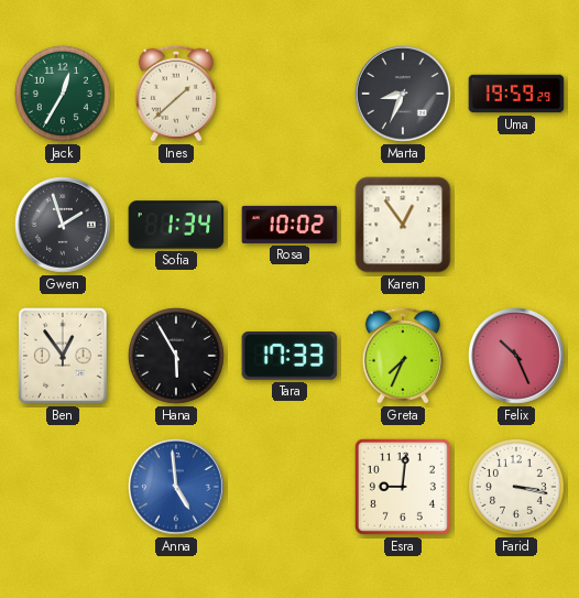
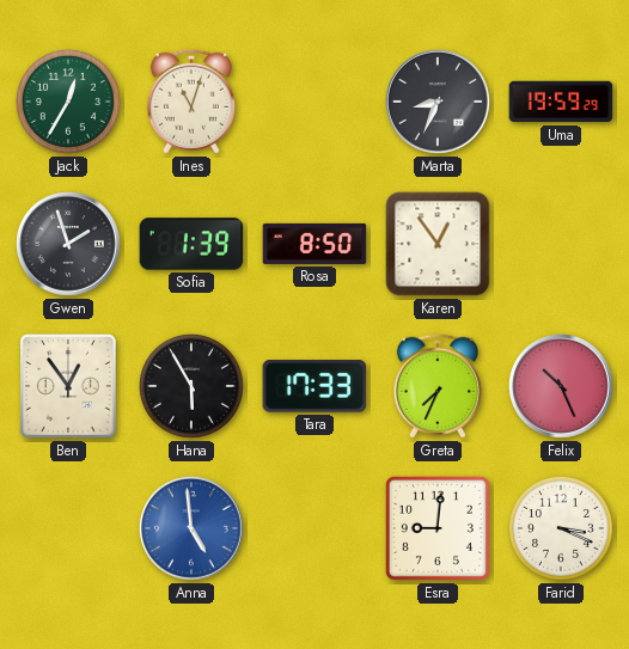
Ines: 1:38 -> 11:03 (191, 102)
Sofia: 1:34 -> 1:39 (191, 244)
Rosa: 10:02 -> 8:50 (314, 244)
Farid: 3:17 -> 3:19 (561, 528)
